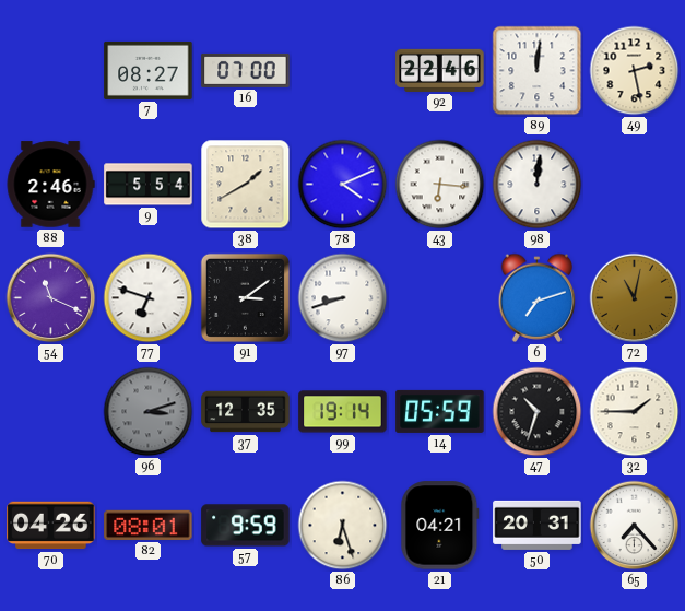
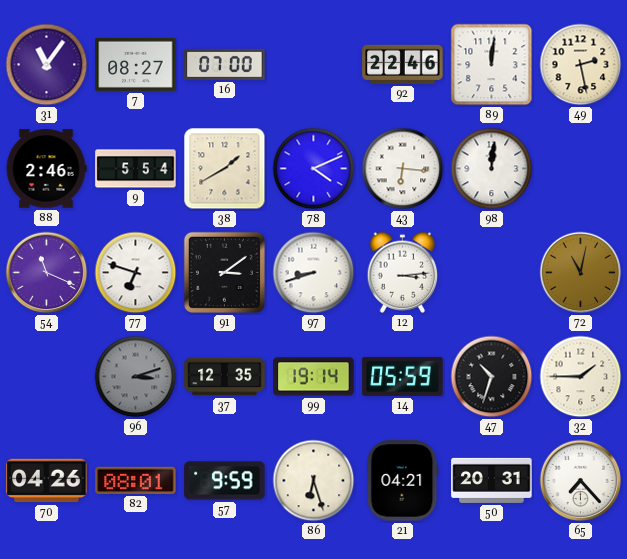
31: none -> 11:06 (47, 65)
12: none -> 3:14 (403, 272)
6: 7:12 -> none (538, 297)
